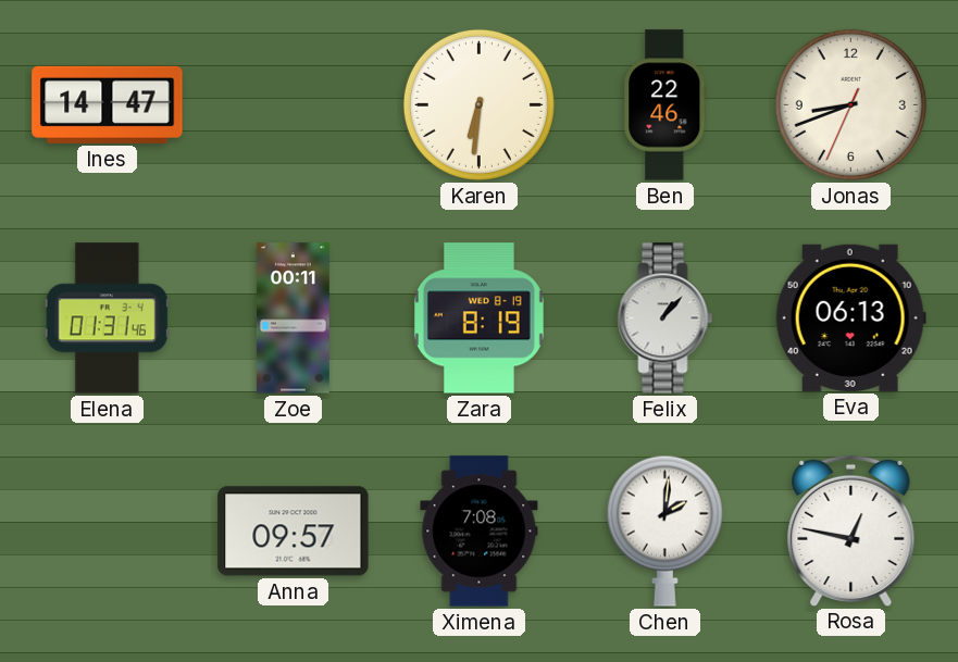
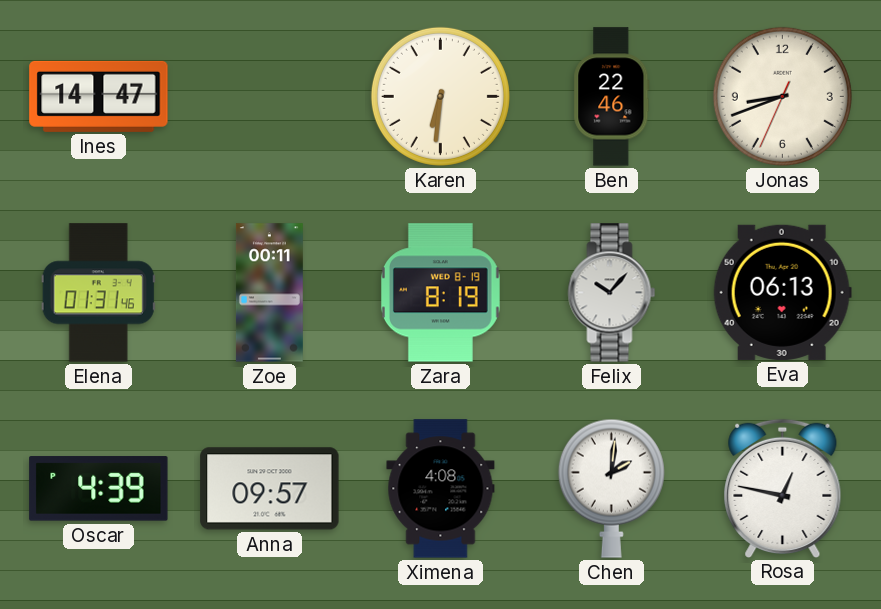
Felix: 1:07 -> 10:07 (612, 293)
Oscar: none -> 4:39 (99, 489)
Ximena: 7:08 -> 4:08 (441, 489)
